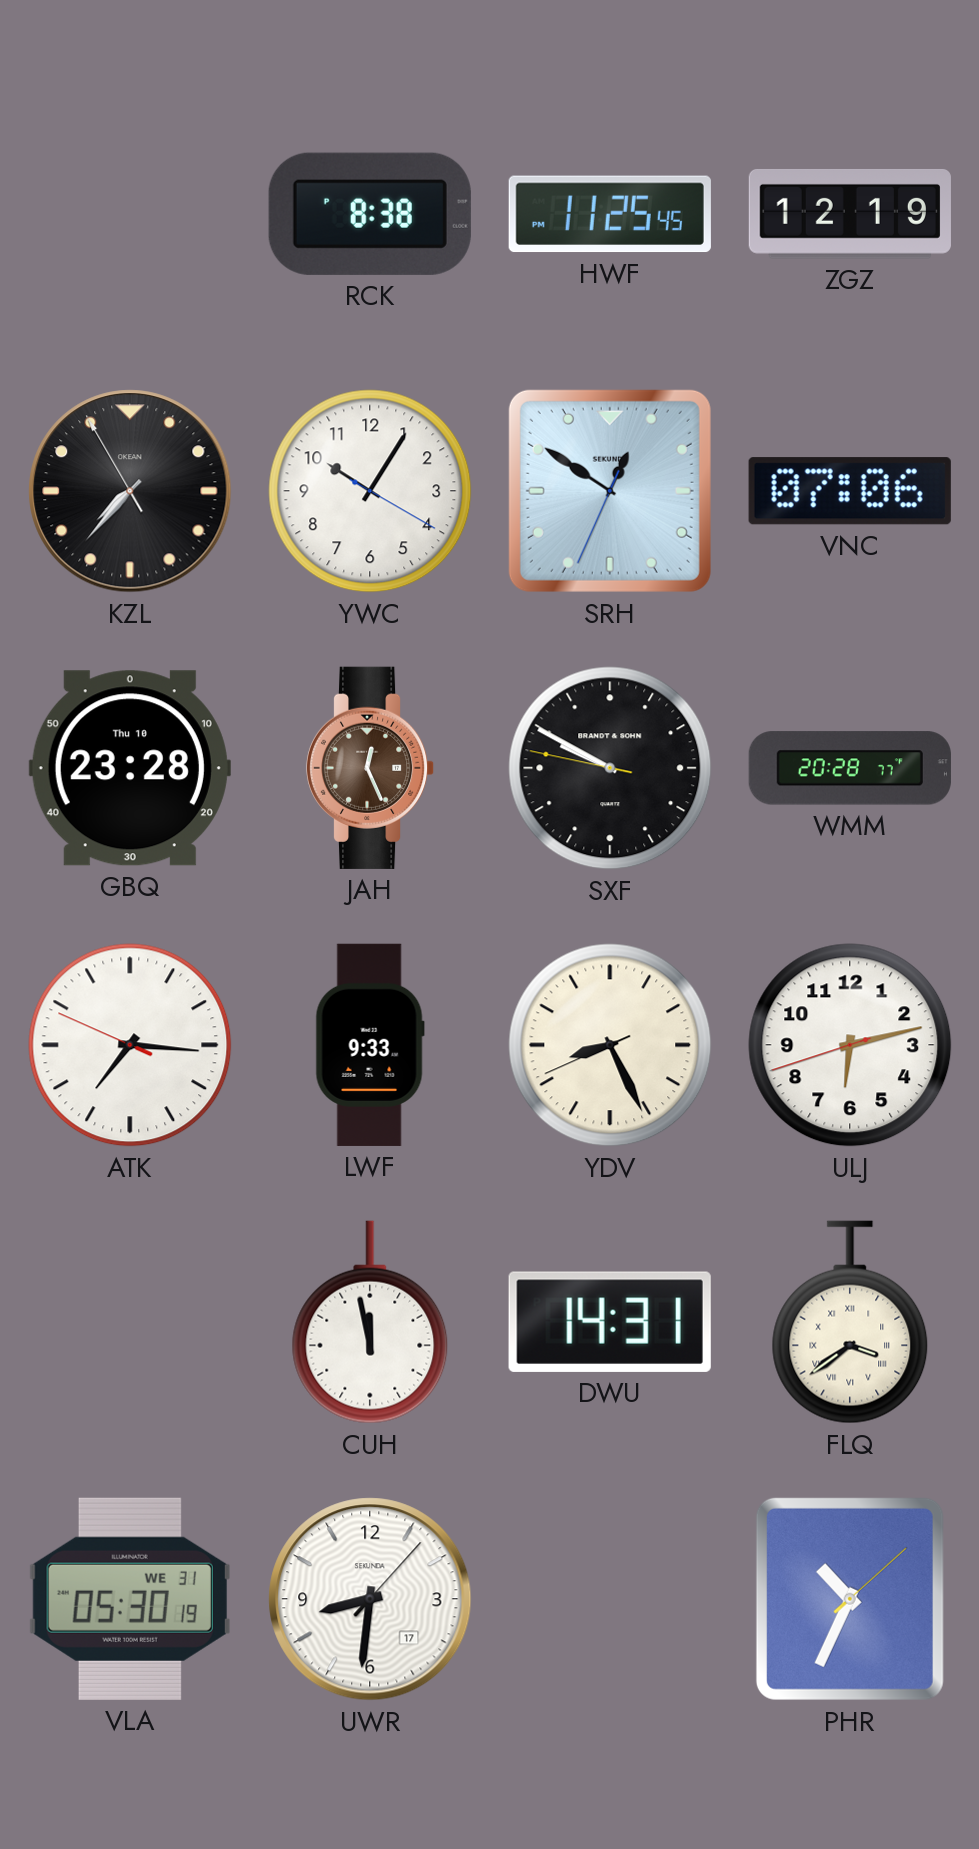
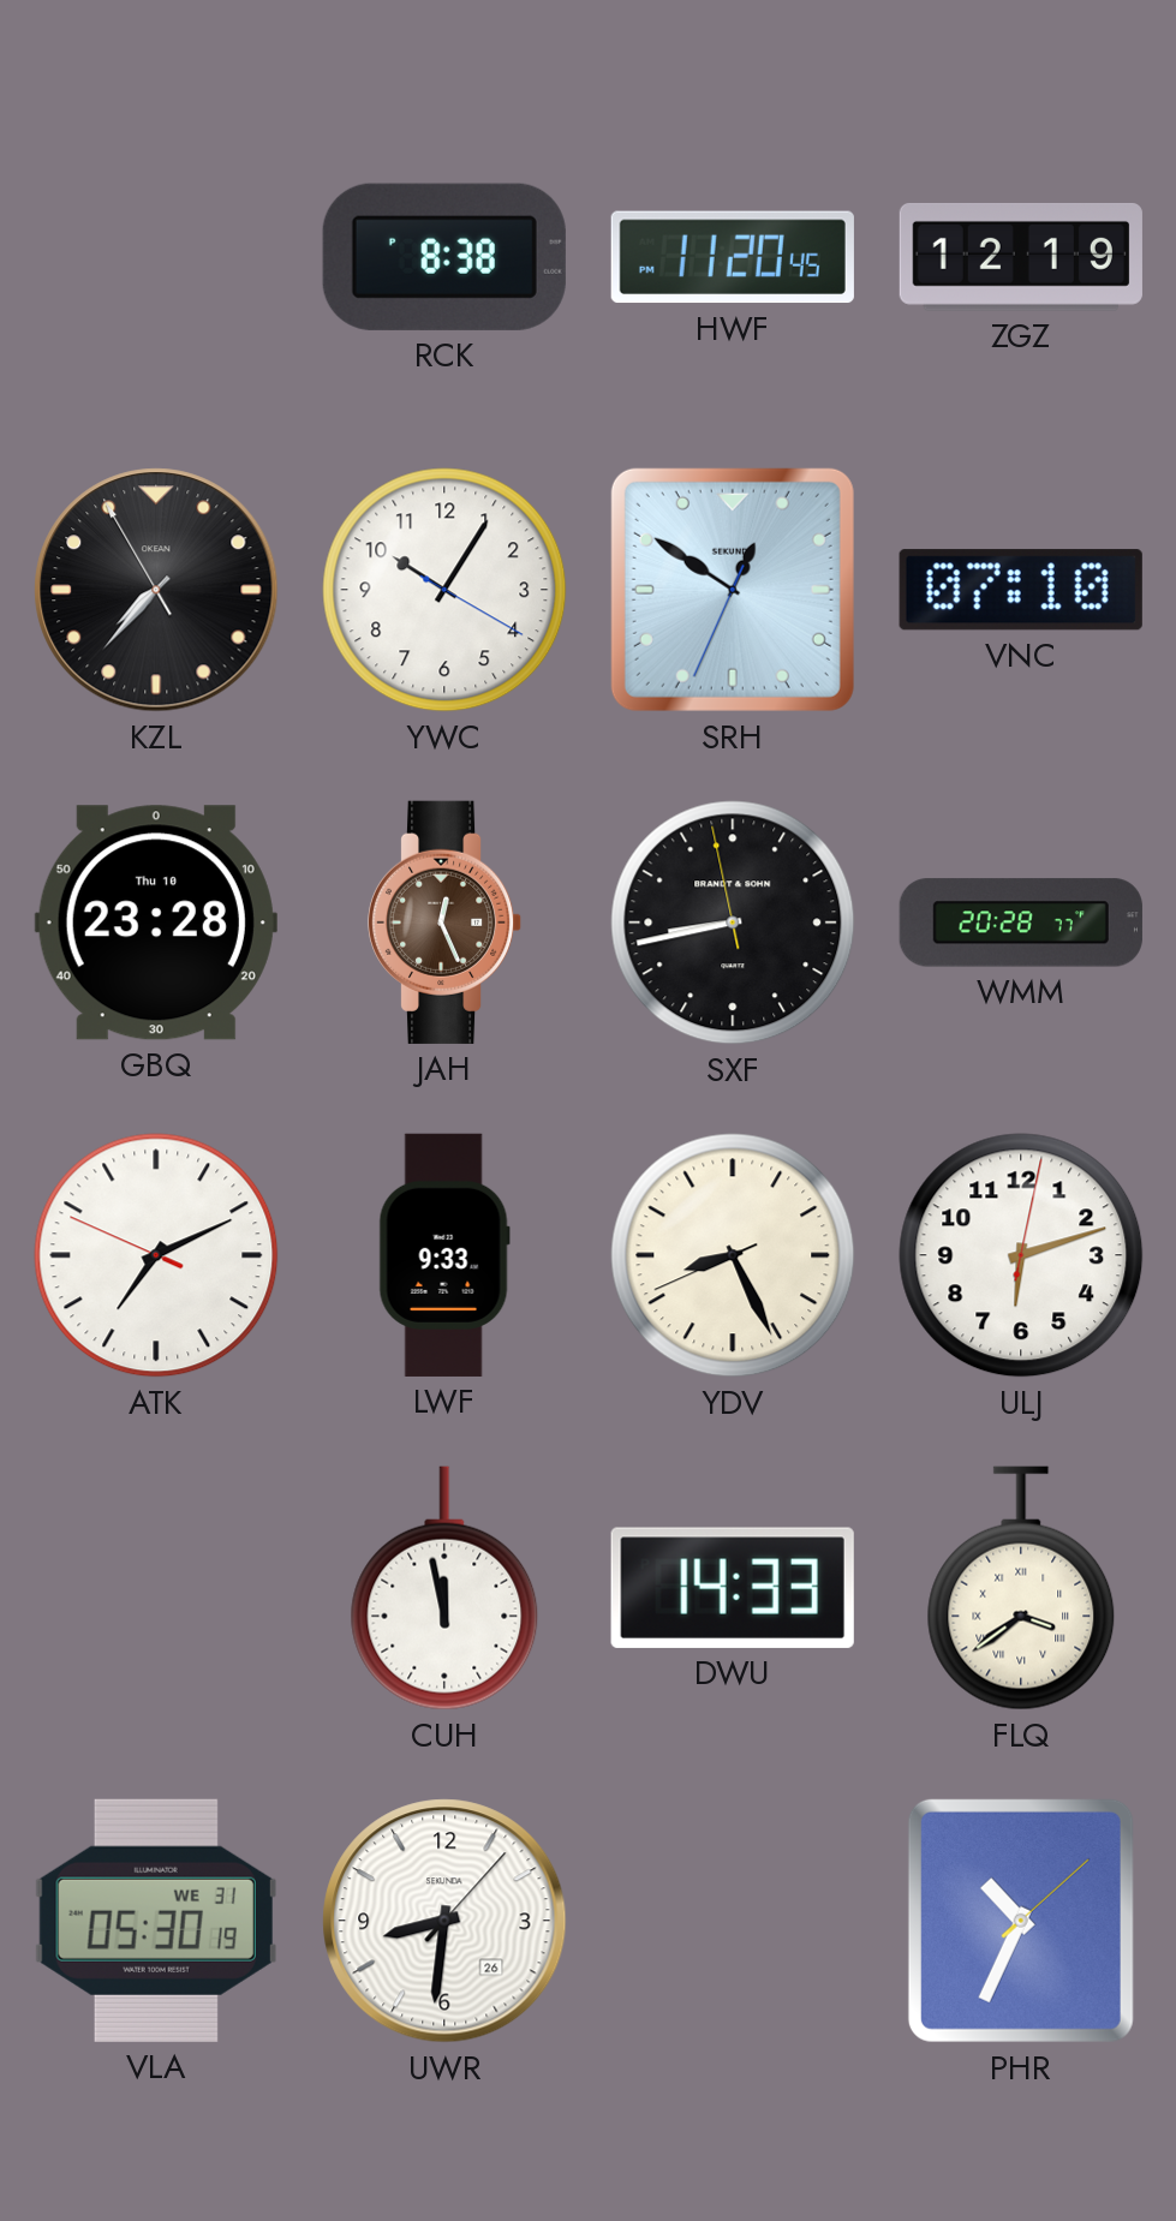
HWF: 11:25 -> 11:20 (733, 257)
VNC: 07:06 -> 07:10 (1021, 590)
SXF: 9:49 -> 8:42 (733, 923)
ATK: 7:15 -> 7:10 (156, 1255)
ULJ: 6:12:42 -> 6:12:02 (1021, 1255)
DWU: 14:31 -> 14:33 (733, 1588)
UWR date: 17 -> 26 (444, 1921)
